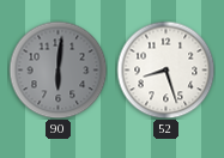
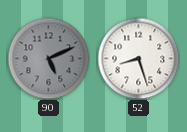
90: 6:01 -> 5:11 (48, 58)
